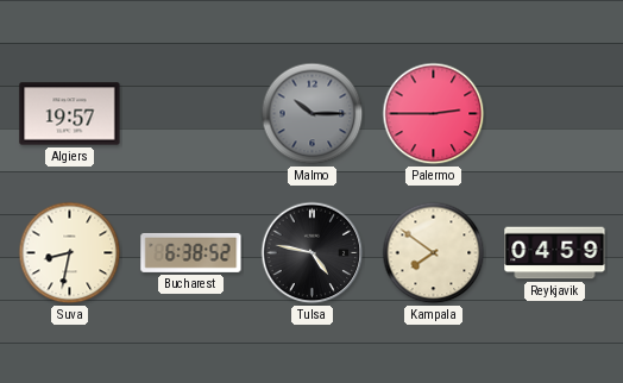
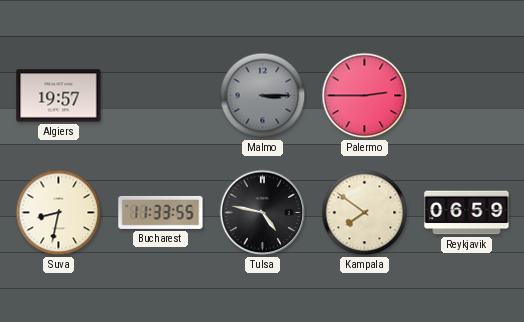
Malmo: 10:15 -> 3:15 (263, 96)
Bucharest: 6:38 -> 11:33 (161, 212)
Reykjavik: 04:59 -> 06:59 (467, 213)
